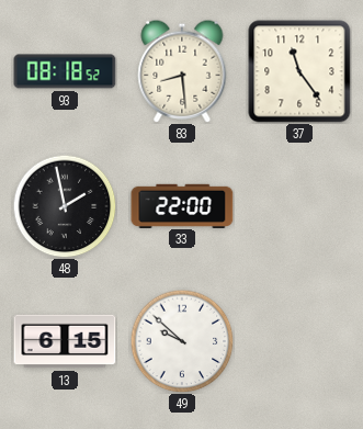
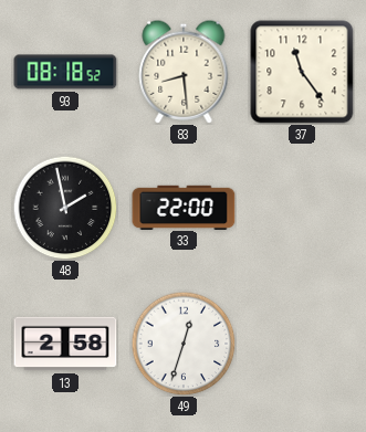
13: 6:15 -> 2:58 (65, 344)
49: 9:52 -> 12:33 (184, 344)
